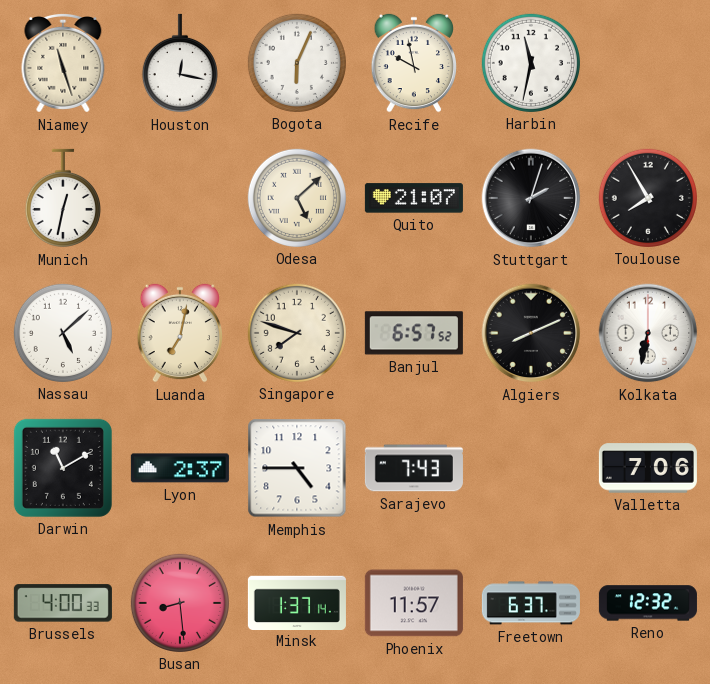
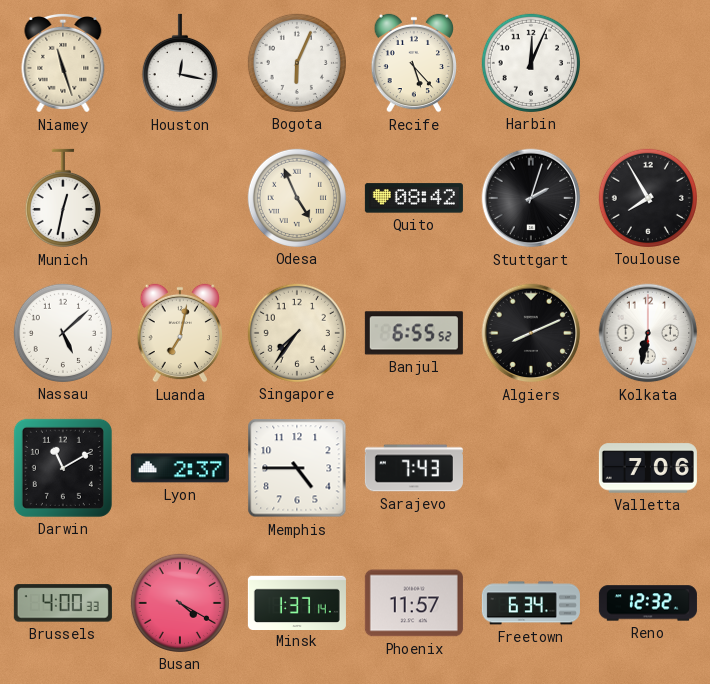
Recife: 9:58 -> 5:23 (413, 63)
Harbin: 11:32 -> 12:04 (531, 63)
Odesa: 5:08 -> 4:56 (297, 198)
Quito: 21:07 -> 08:42 (414, 198)
Singapore: 7:48 -> 7:36 (297, 333)
Banjul: 6:57 -> 6:55 (414, 333)
Busan: 8:29 -> 4:20 (180, 603)
Freetown: 6:37 -> 6:34 (531, 603)
